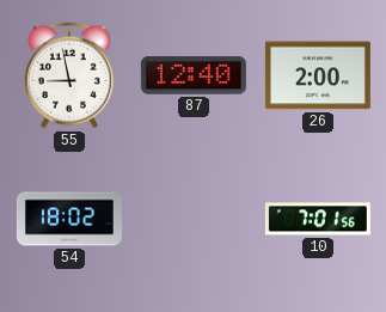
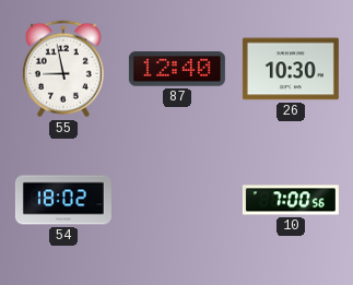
26: 2:00 -> 10:30 (291, 69)
10: 7:01 -> 7:00 (291, 200)
